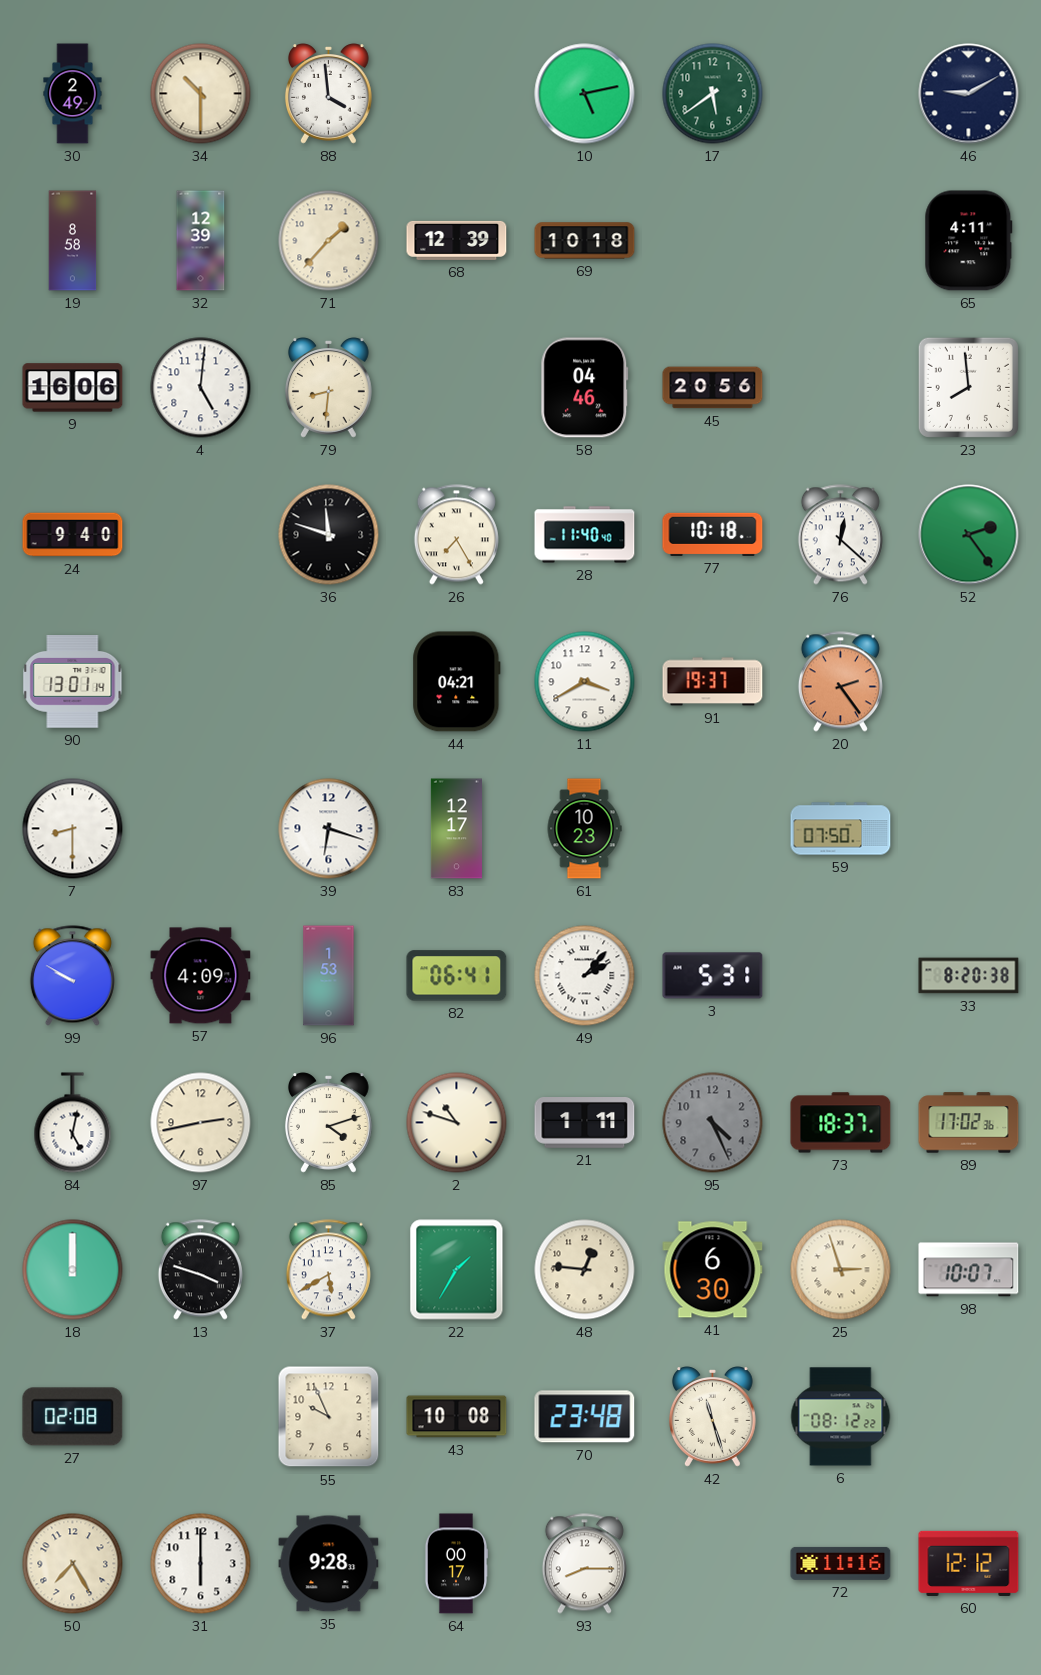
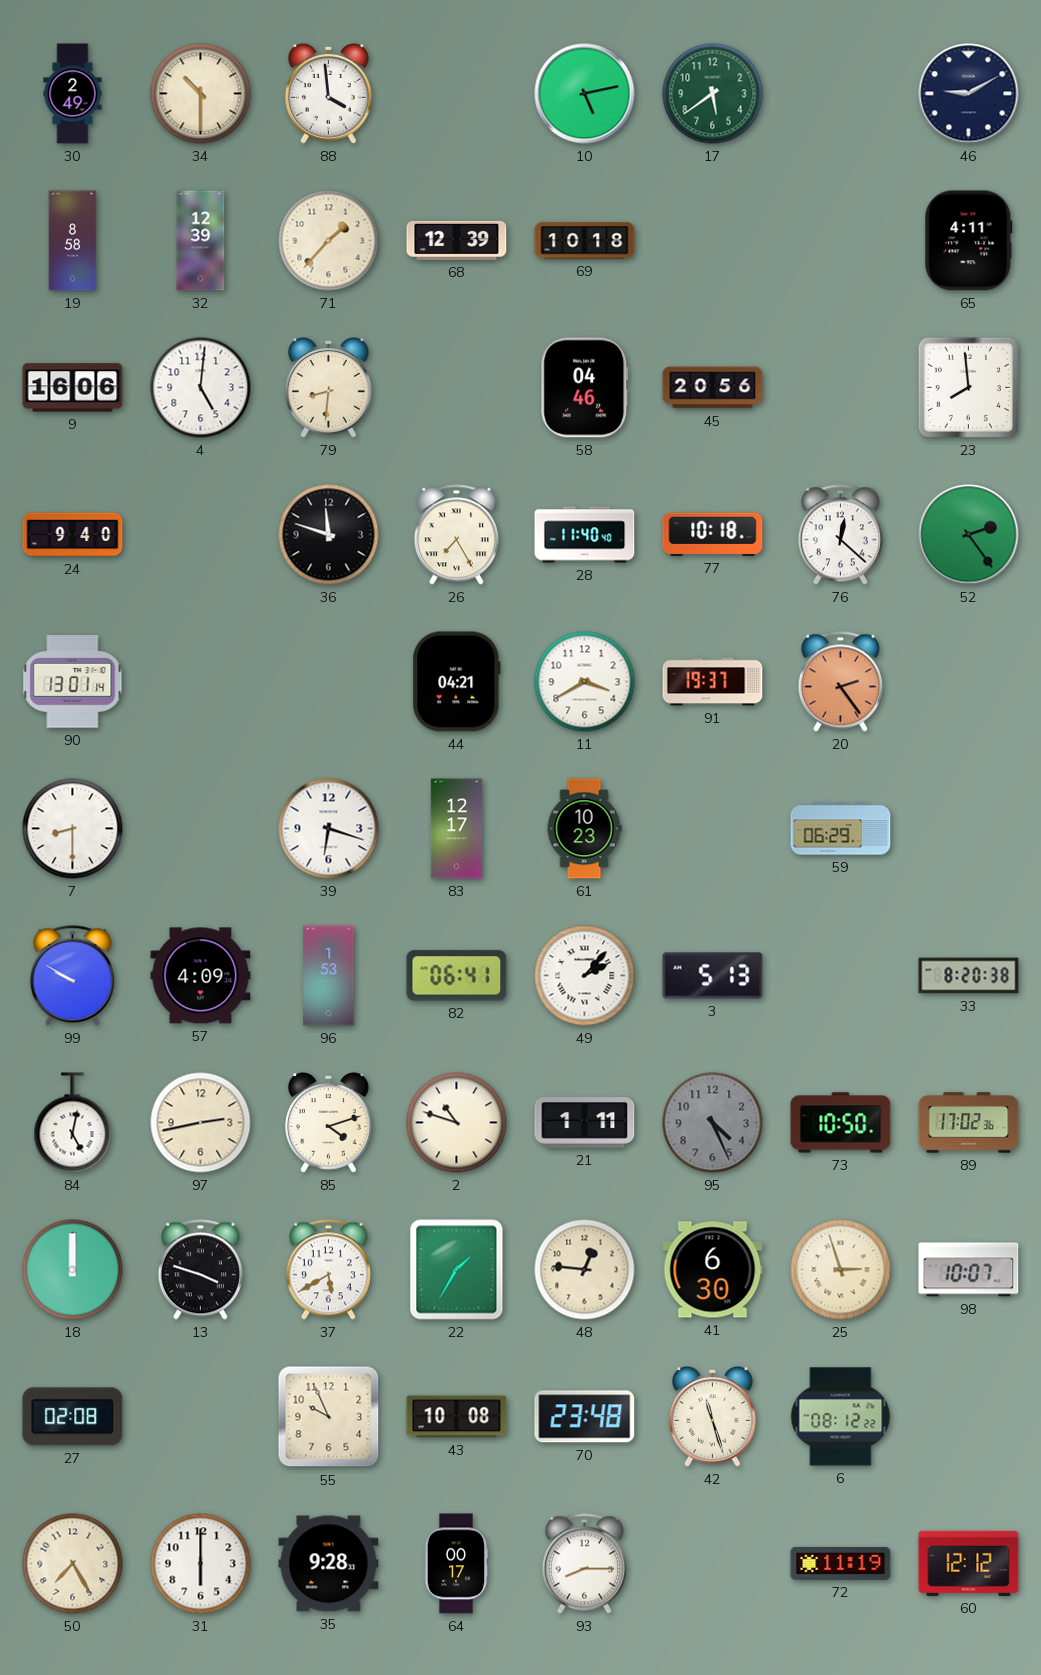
59: 07:50 -> 06:29 (841, 829)
3: 5:31 -> 5:13 (713, 976)
73: 18:37 -> 10:50 (841, 1123)
72: 11:16 -> 11:19 (841, 1563)
